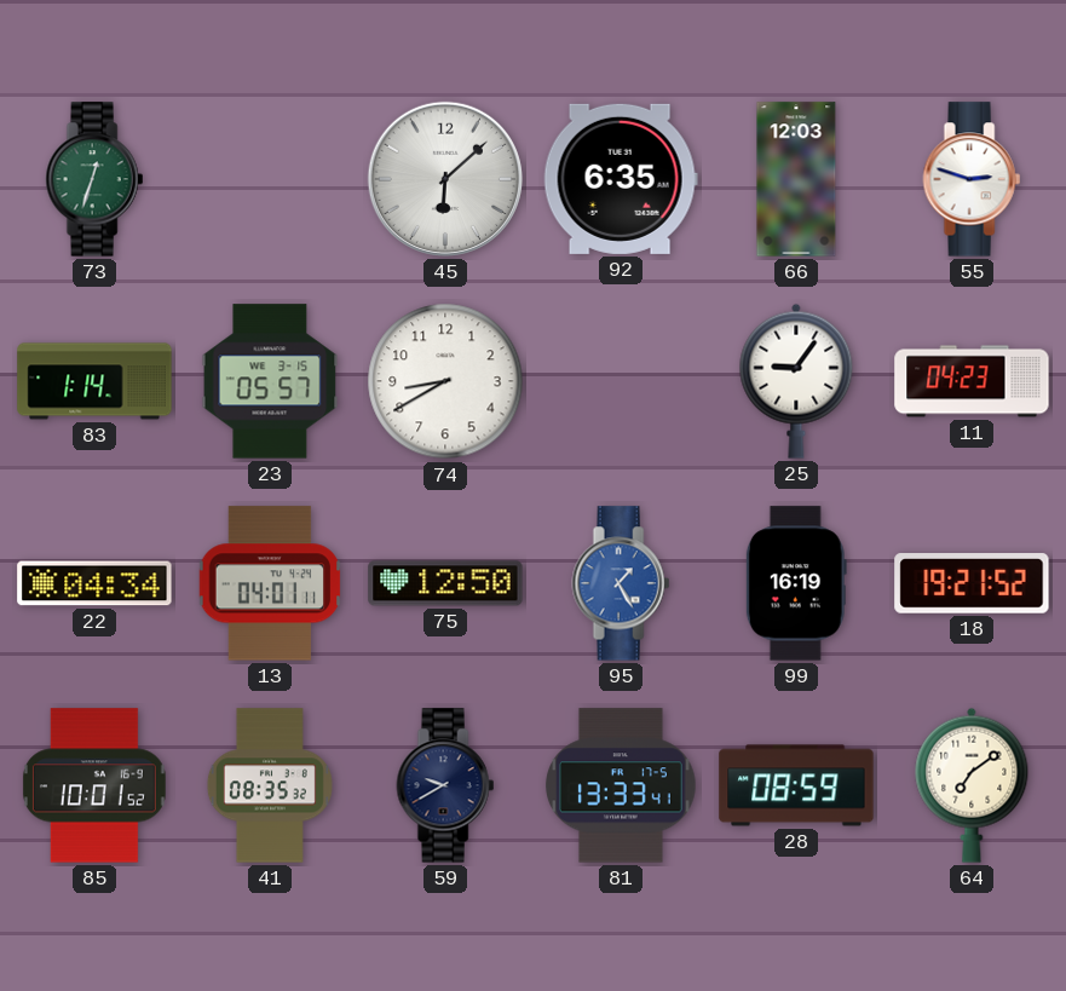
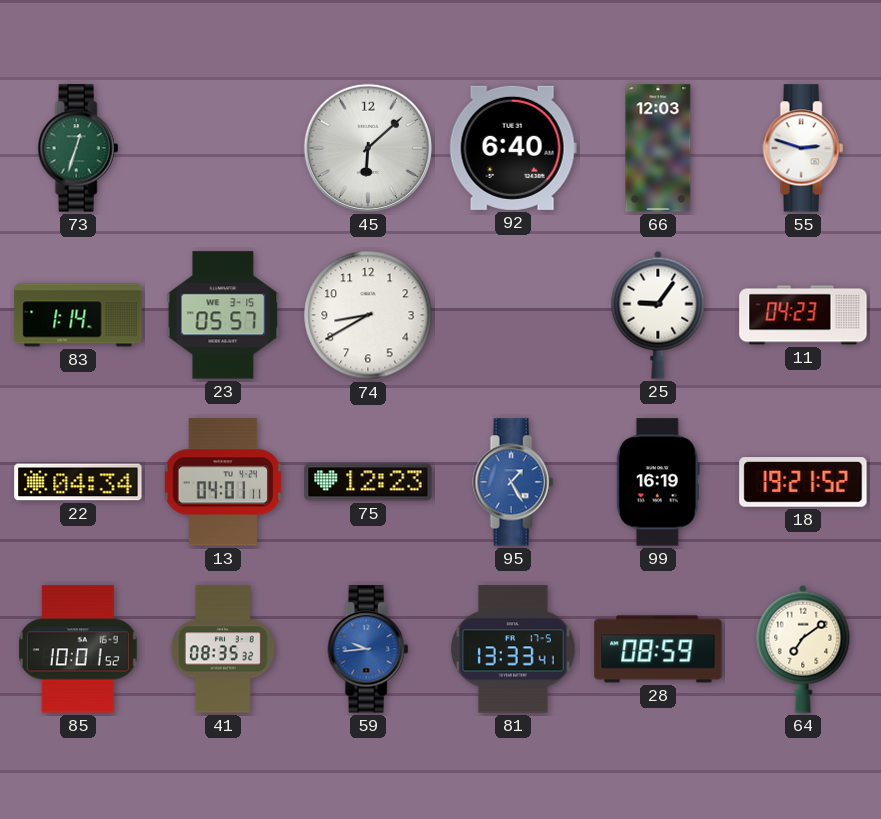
92: 6:35 -> 6:40 (513, 148)
75: 12:50 -> 12:23 (368, 482)
59: 9:40 -> 9:44 (368, 649)
59 dial: navy -> blue (368, 649)
